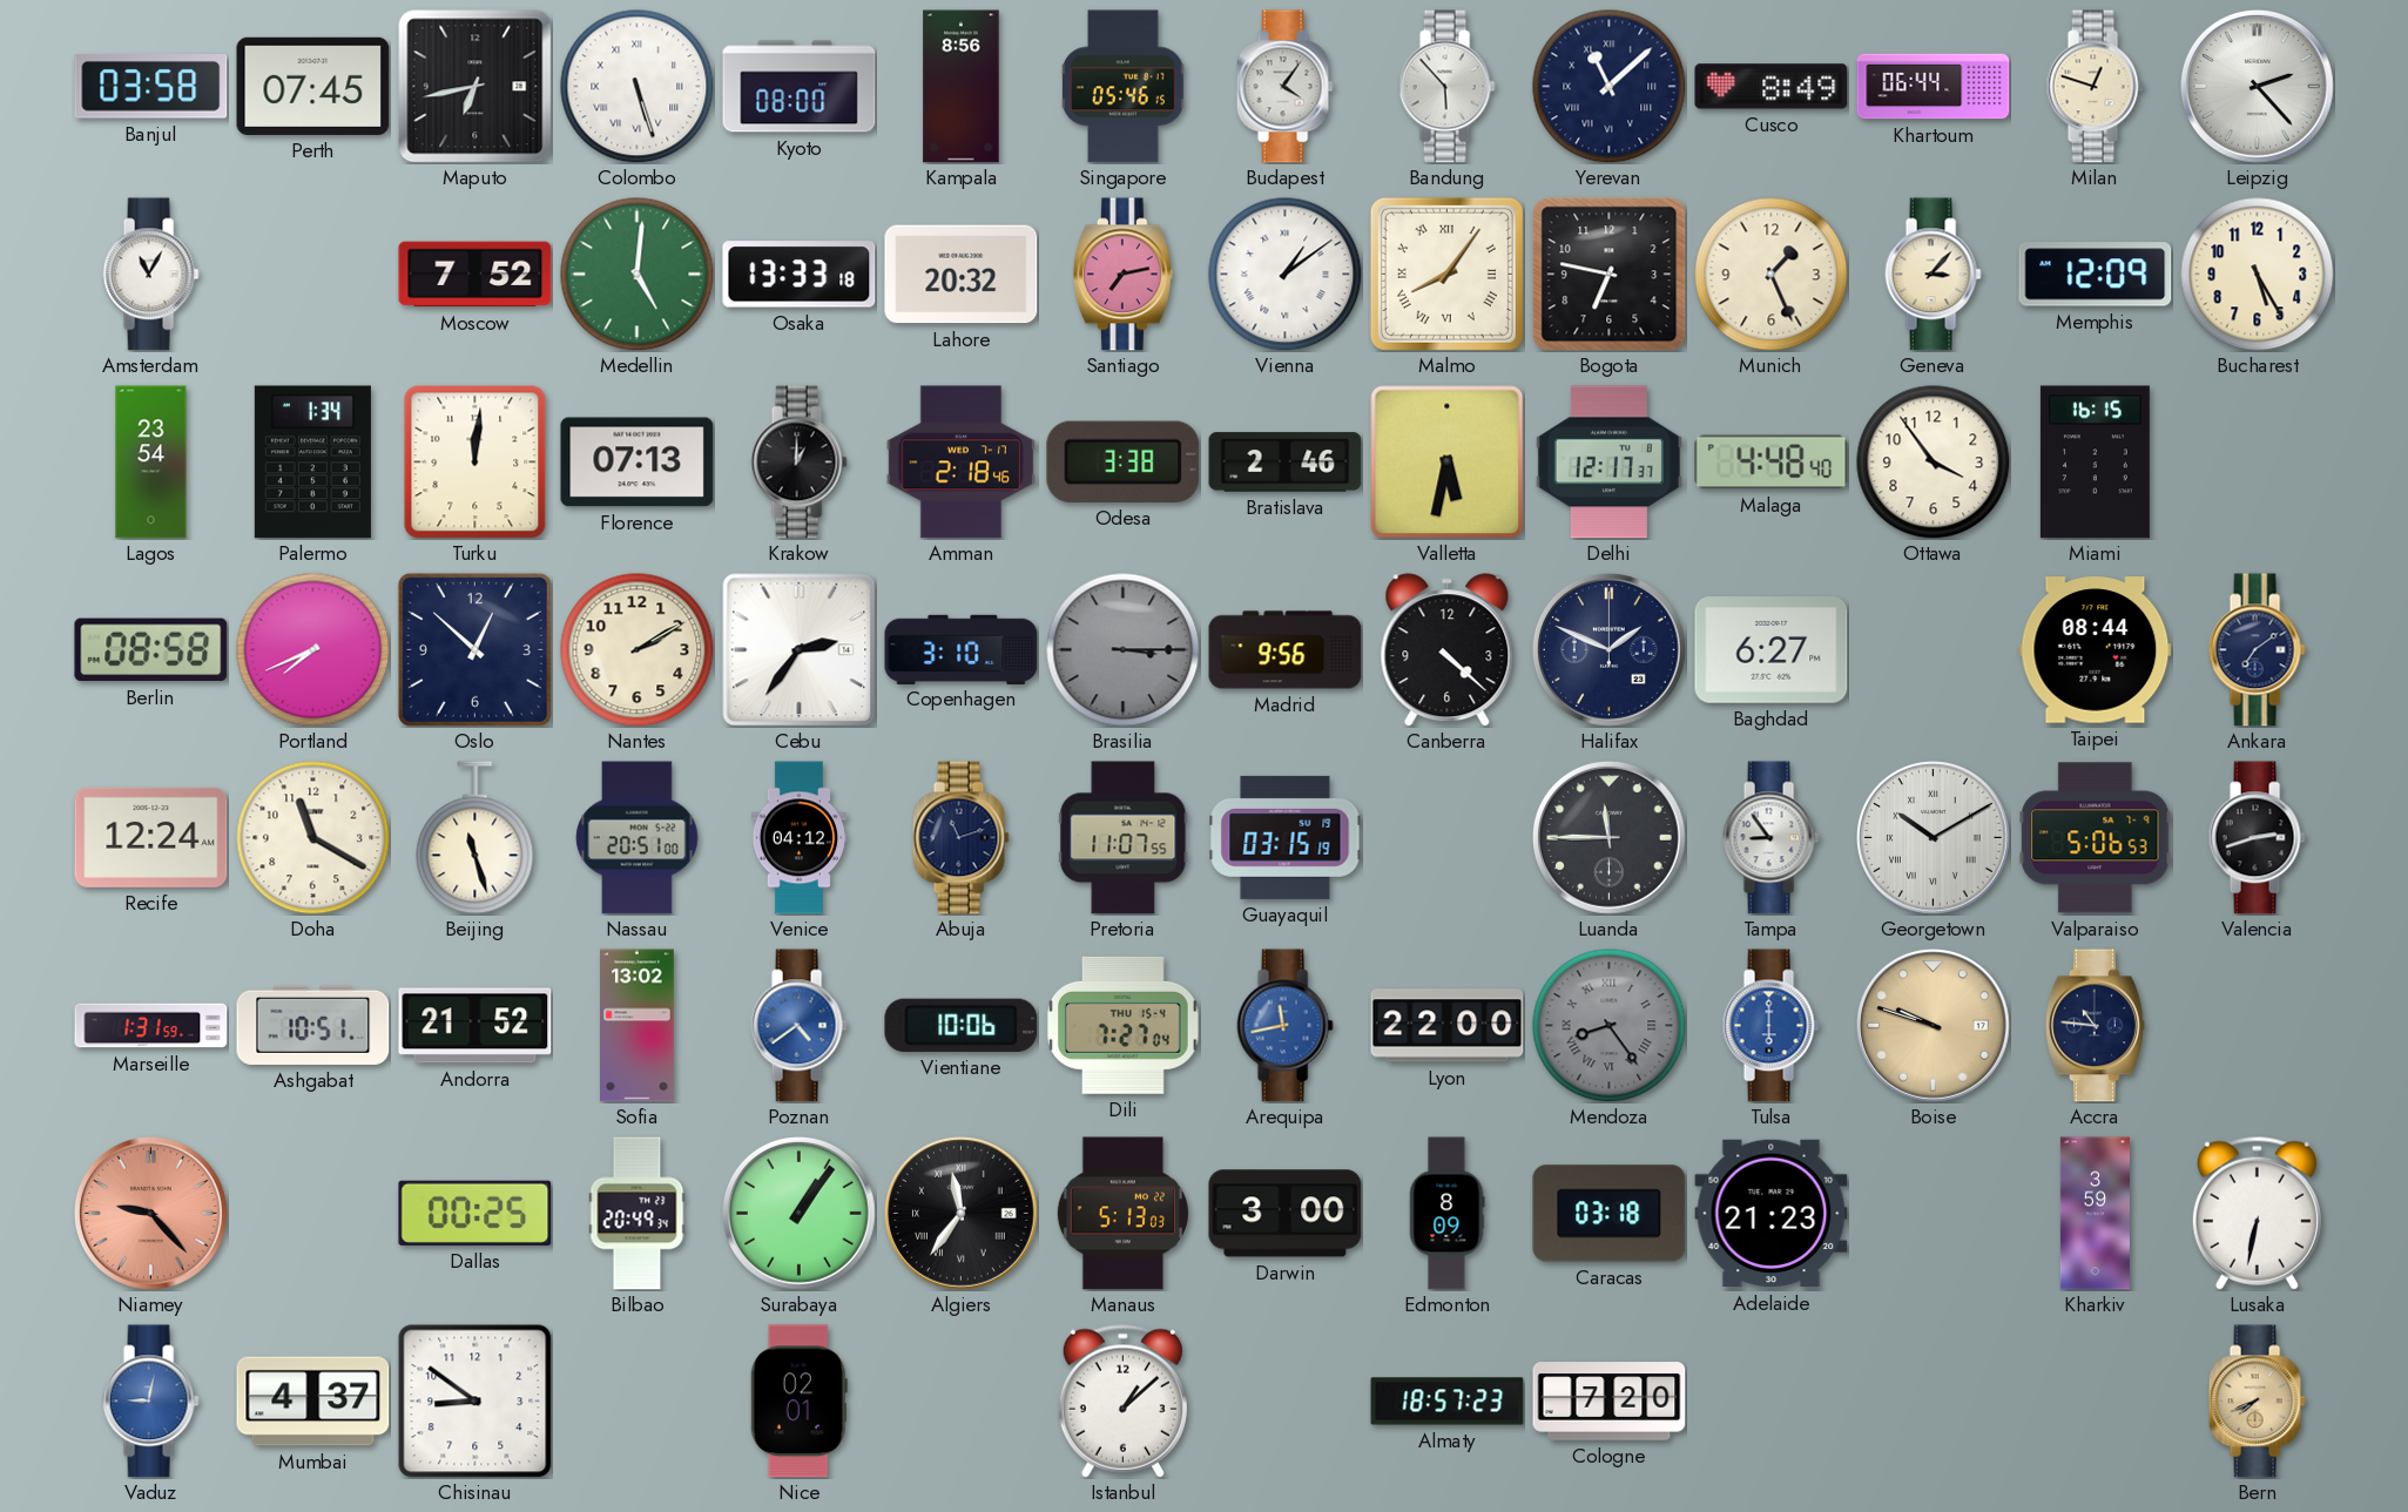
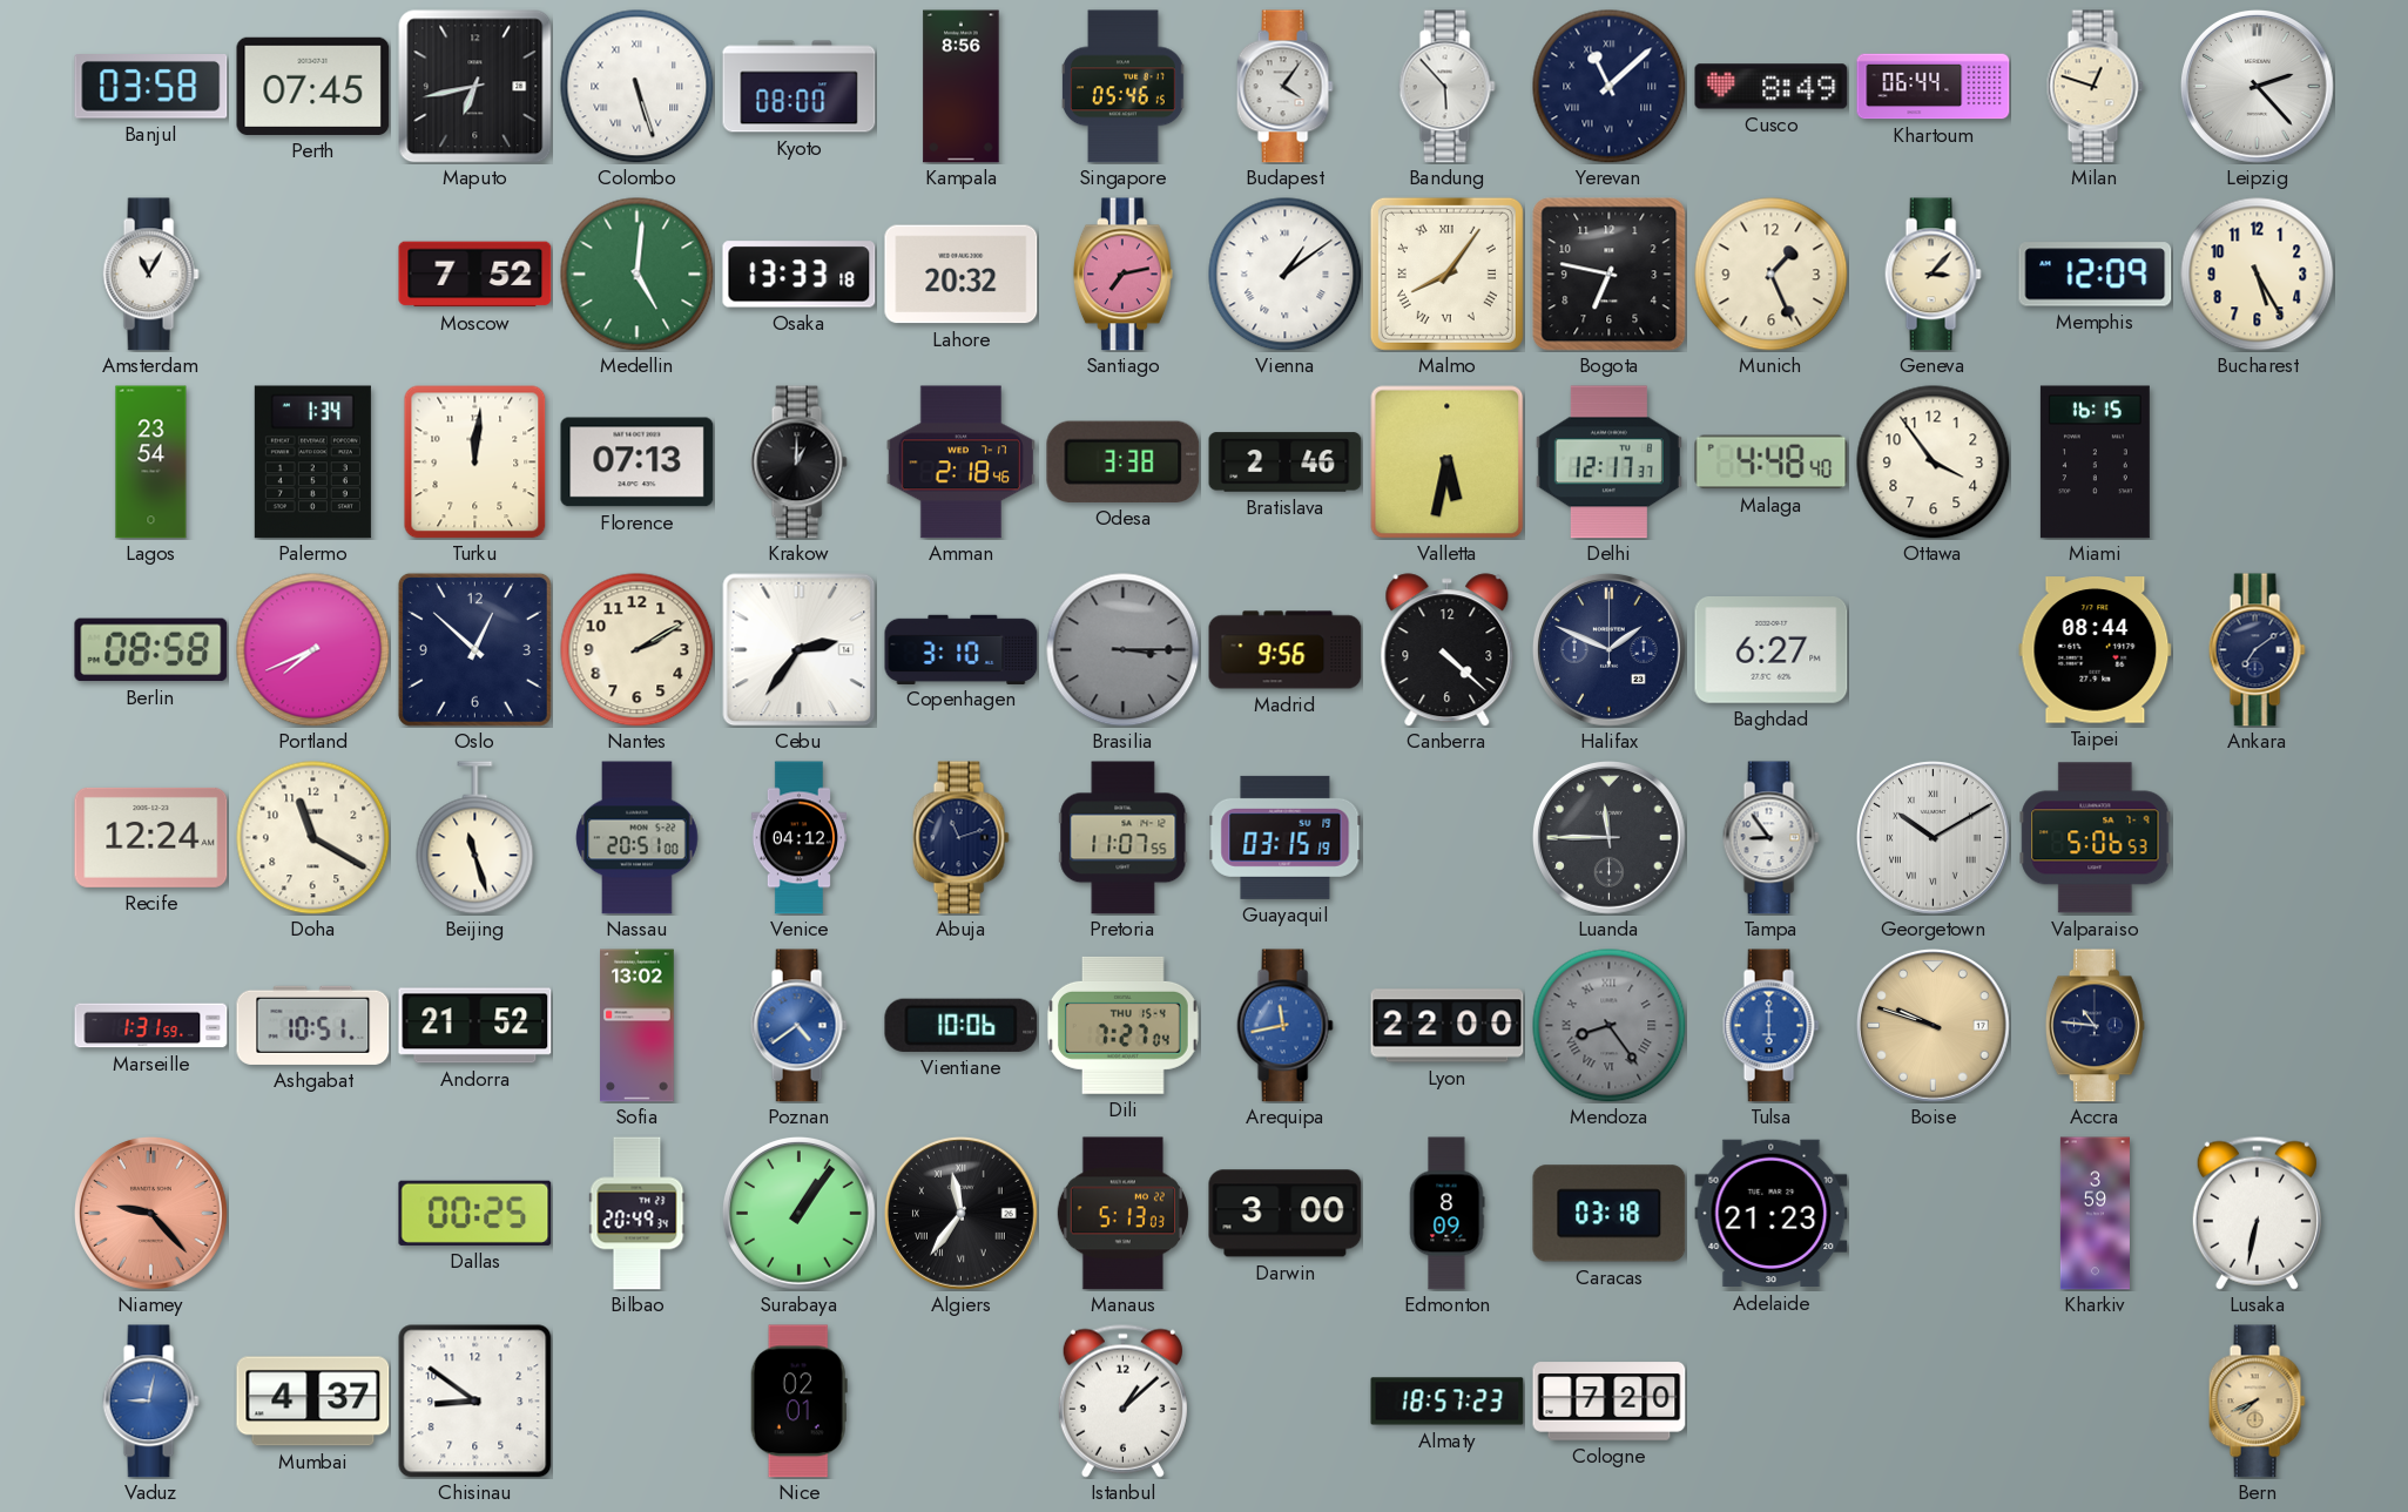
Valencia: 2:42 -> none (2257, 838)
